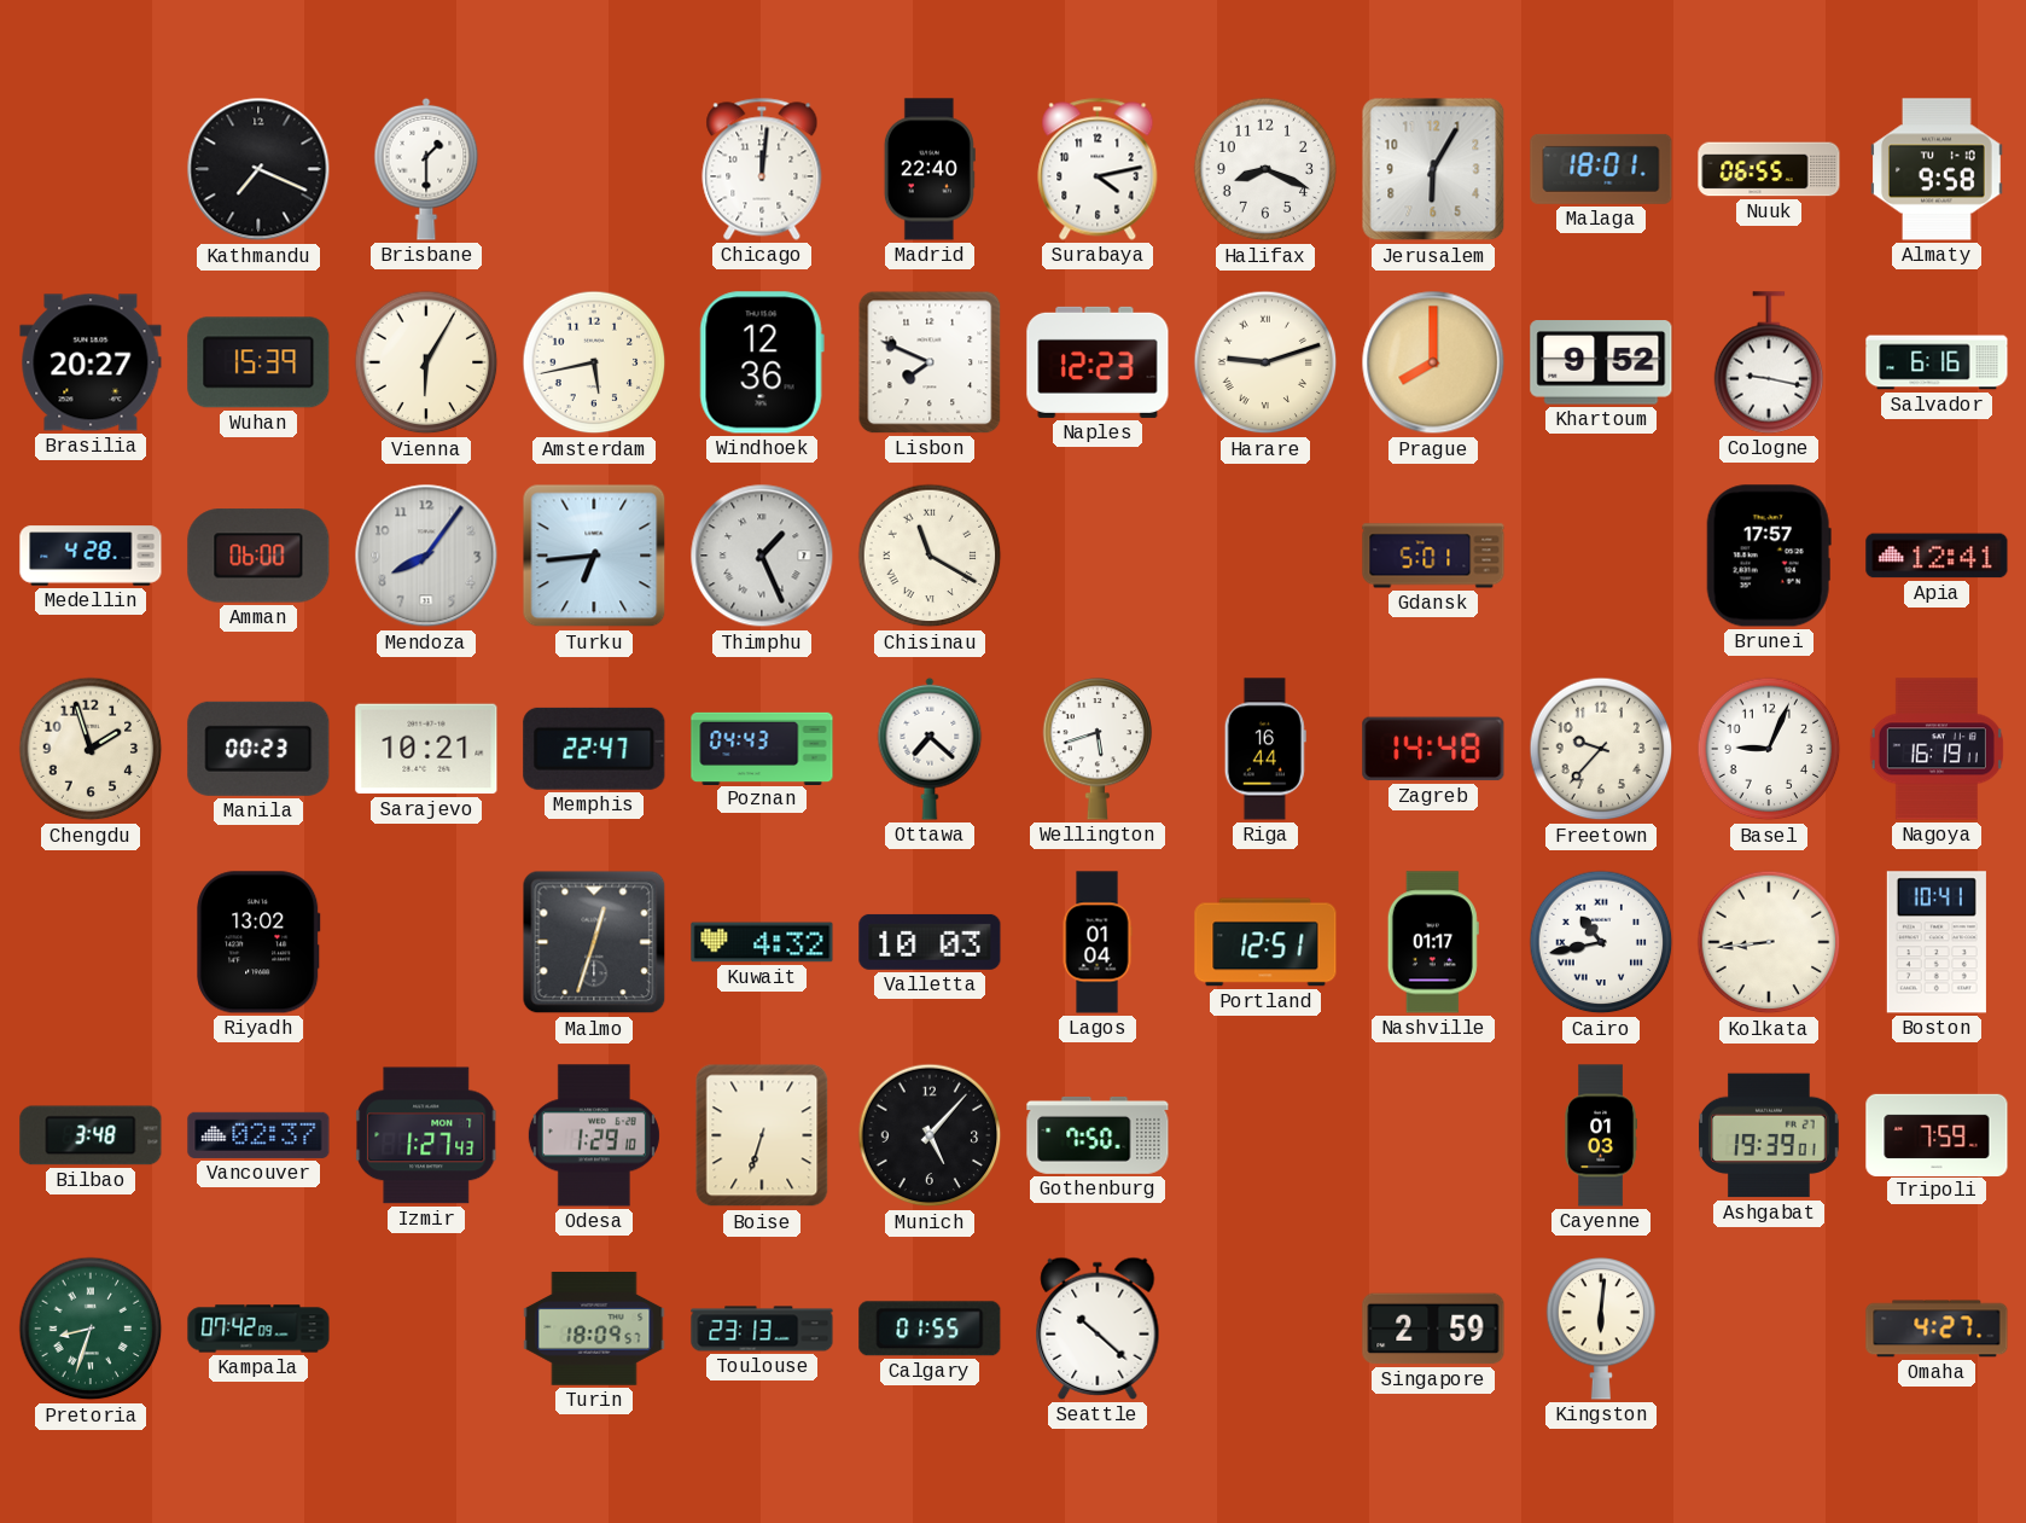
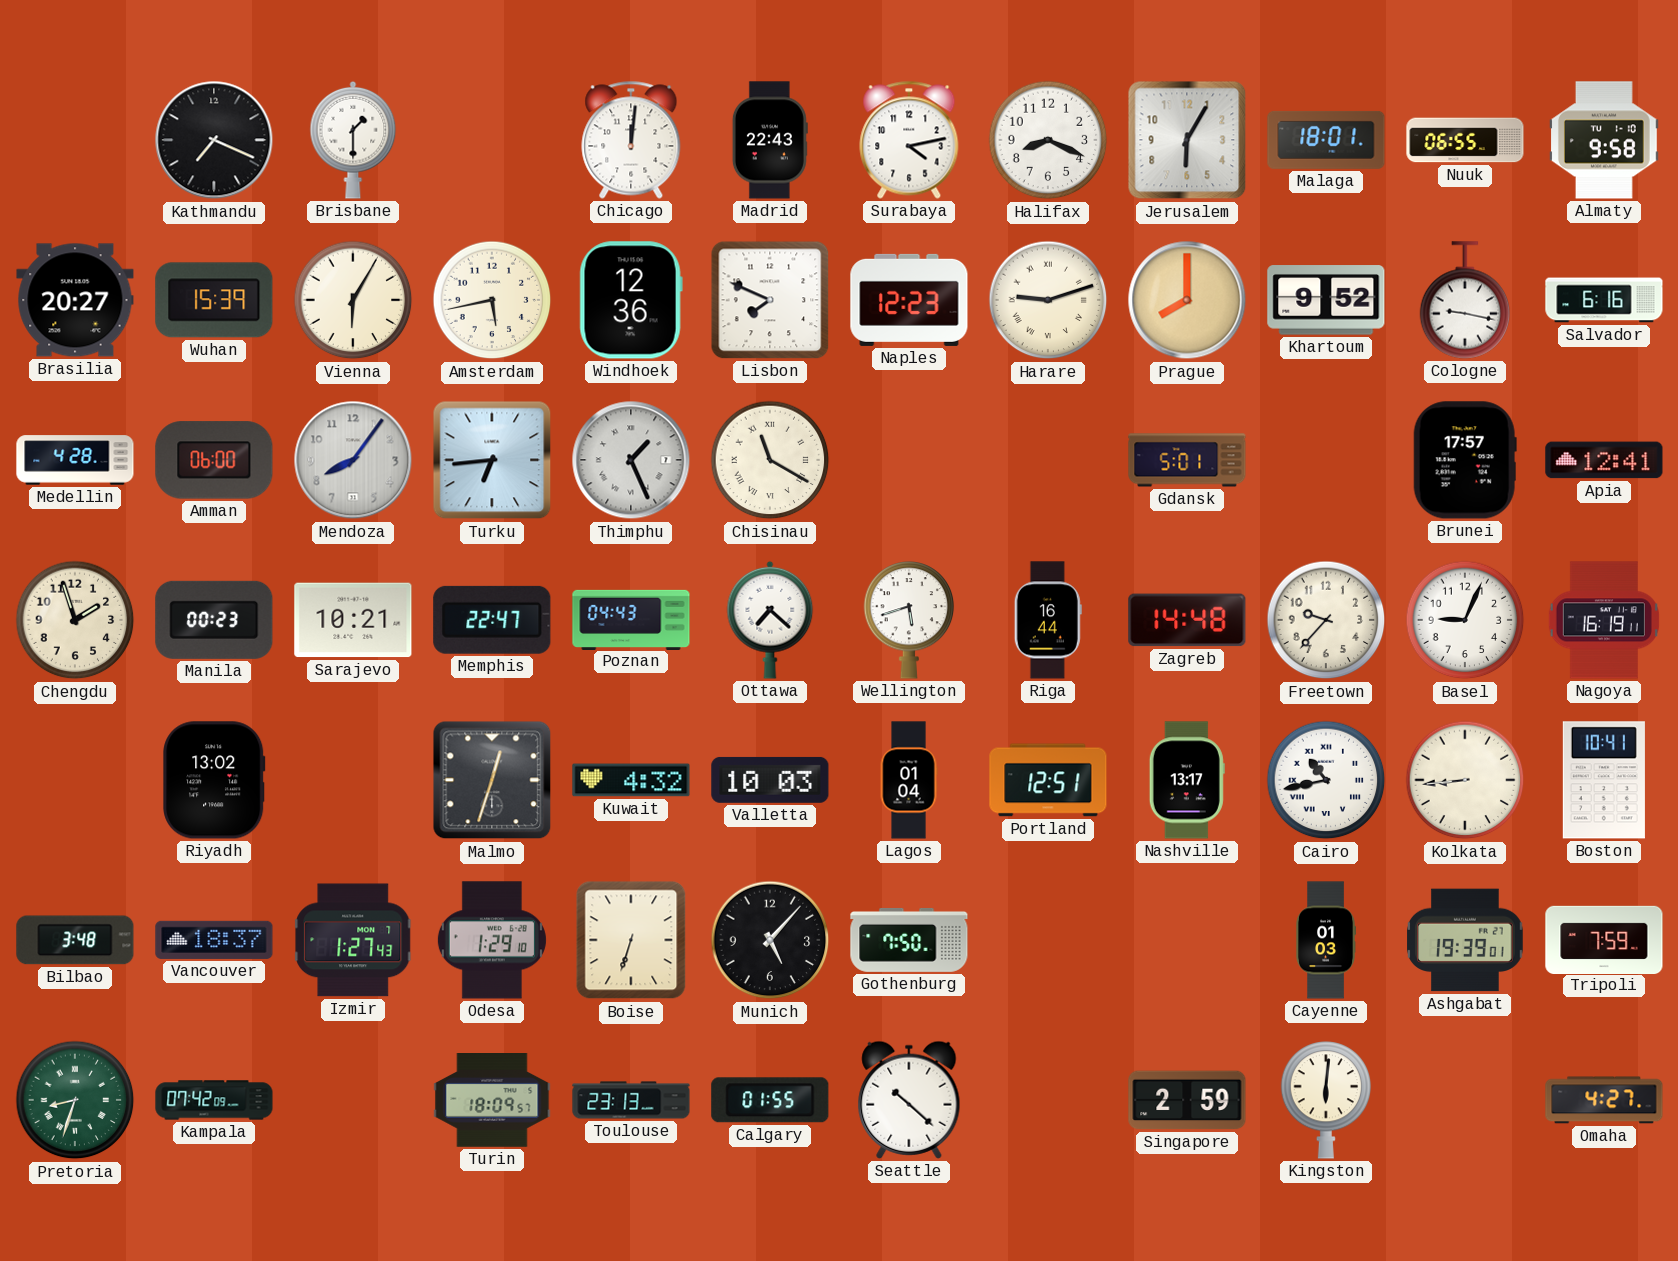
Madrid: 22:40 -> 22:43 (770, 140)
Nashville: 01:17 -> 13:17 (1187, 780)
Vancouver: 02:37 -> 18:37 (214, 940)
